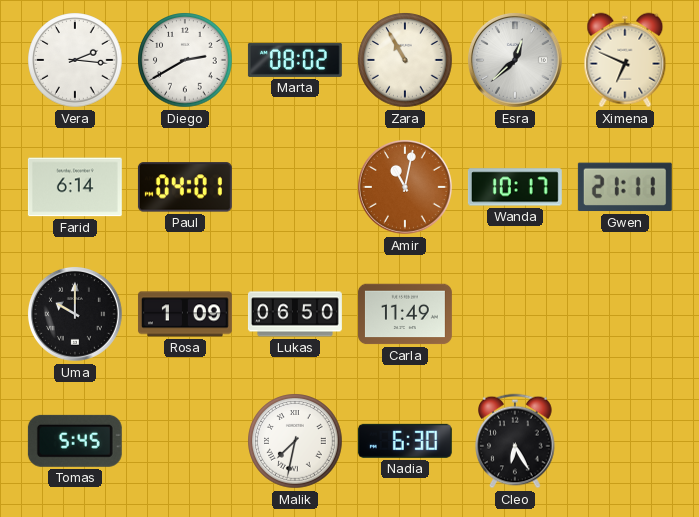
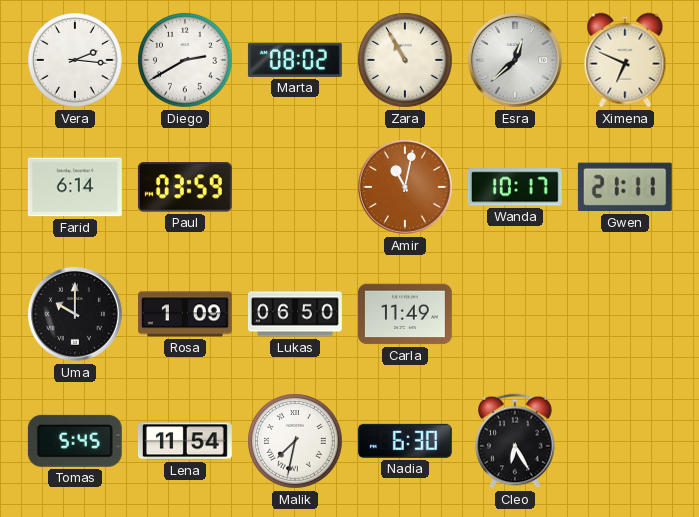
Paul: 04:01 -> 03:59 (185, 187)
Lena: none -> 11:54 (185, 441)
